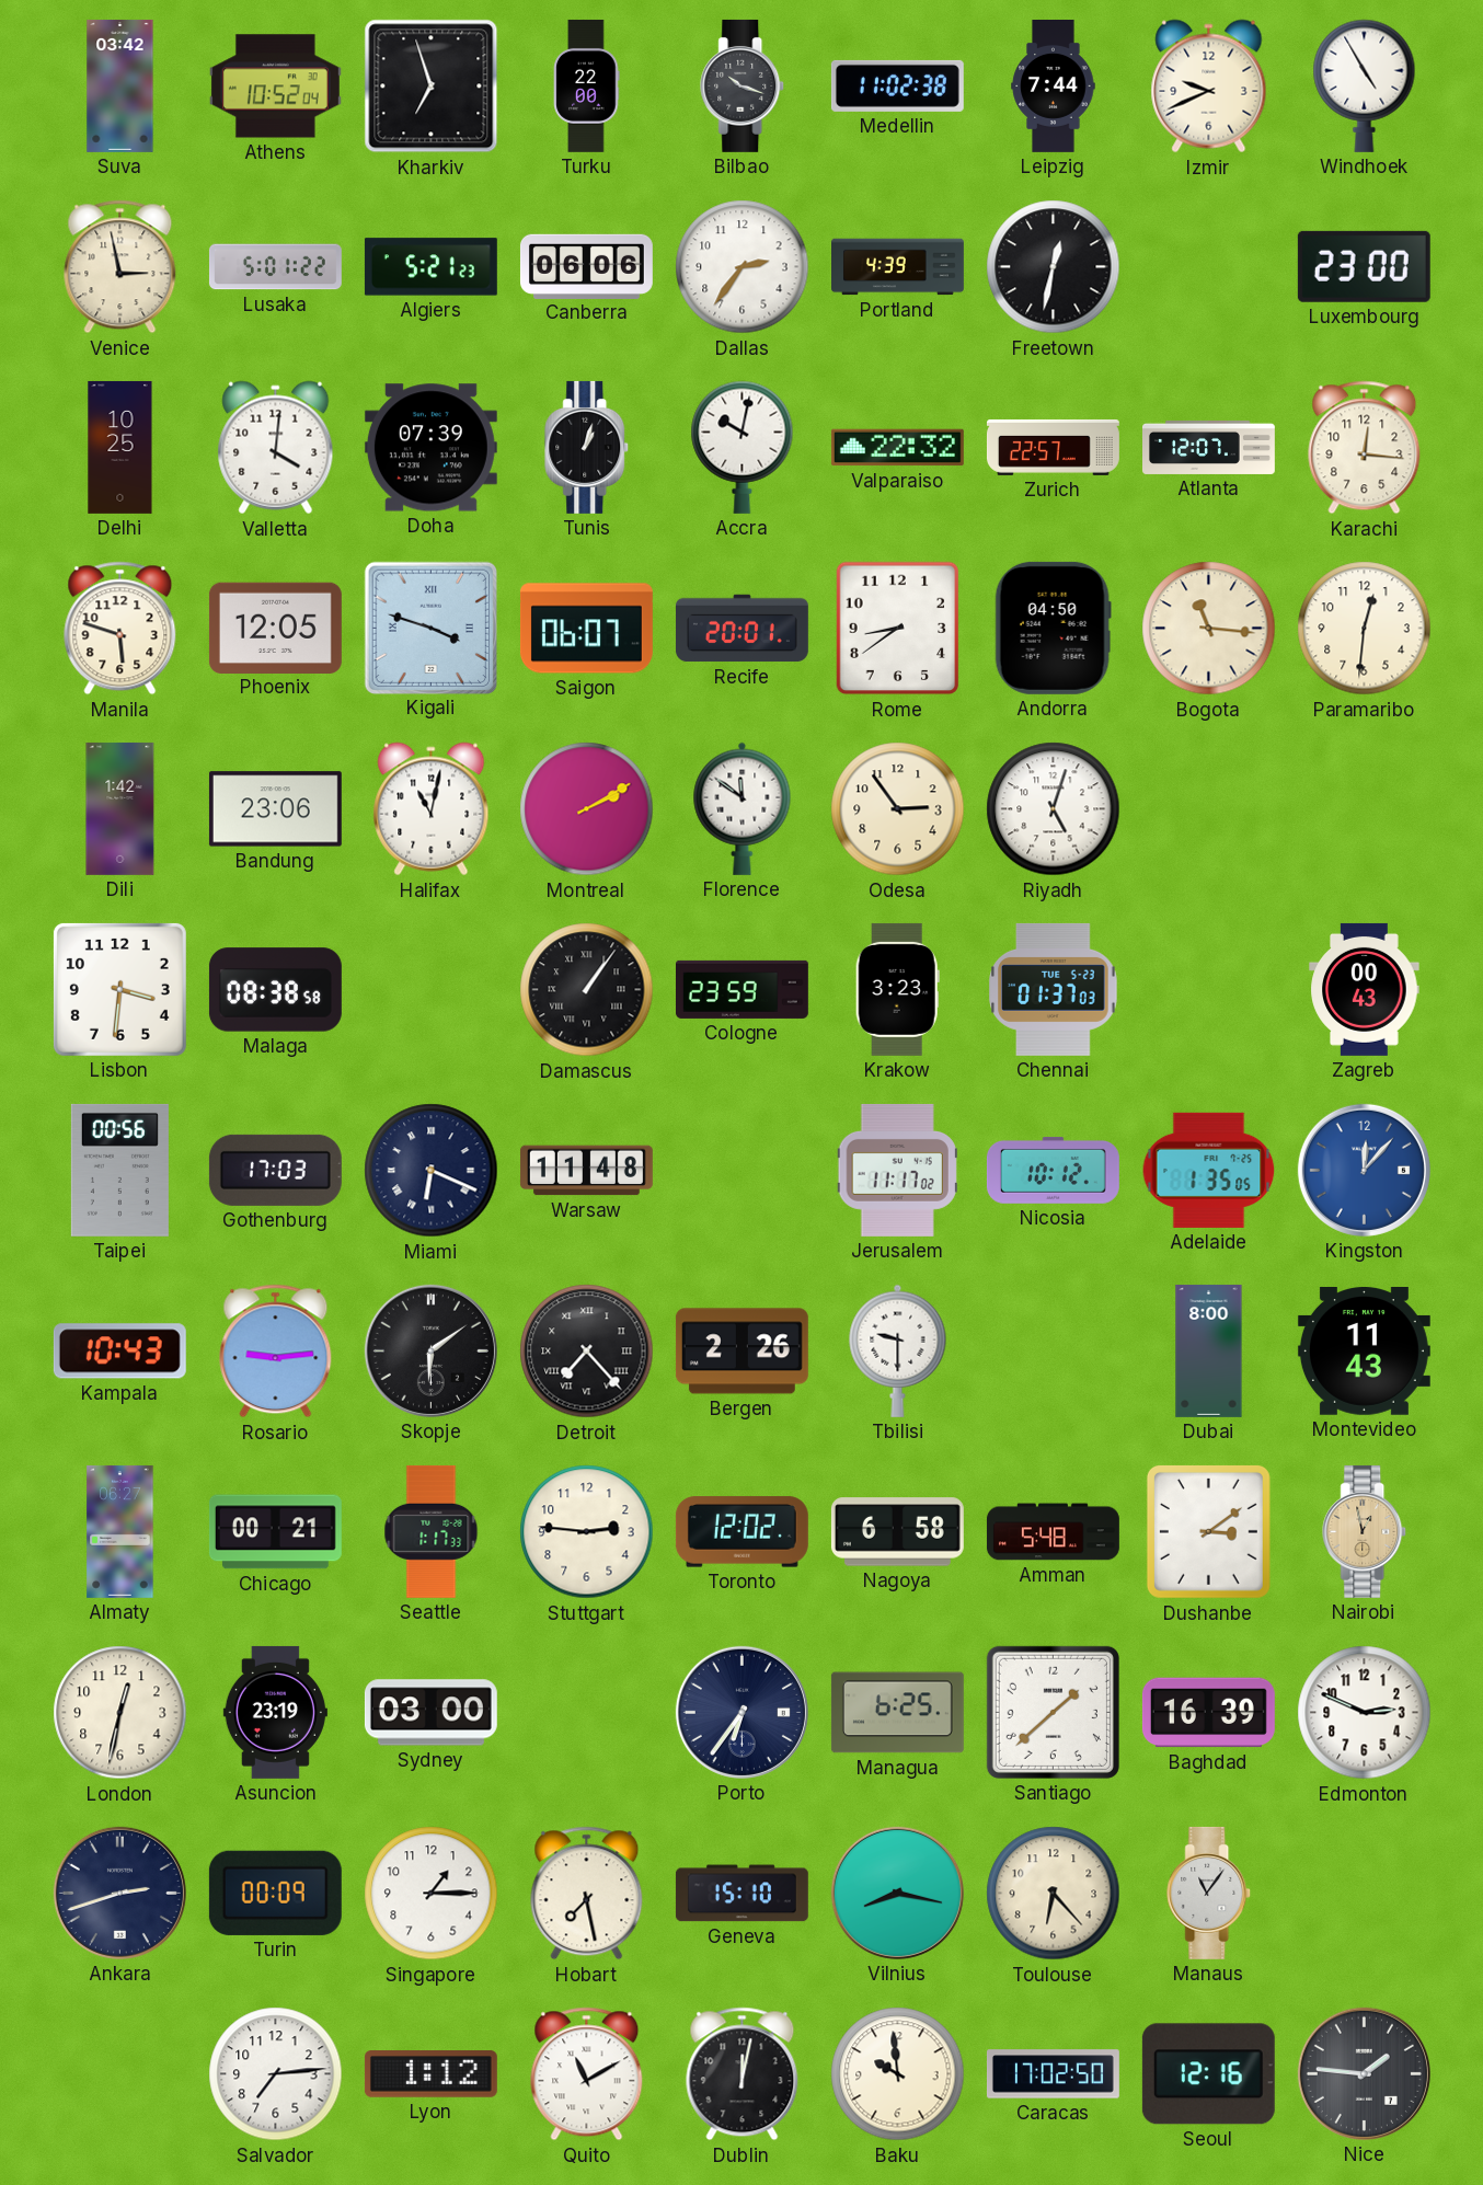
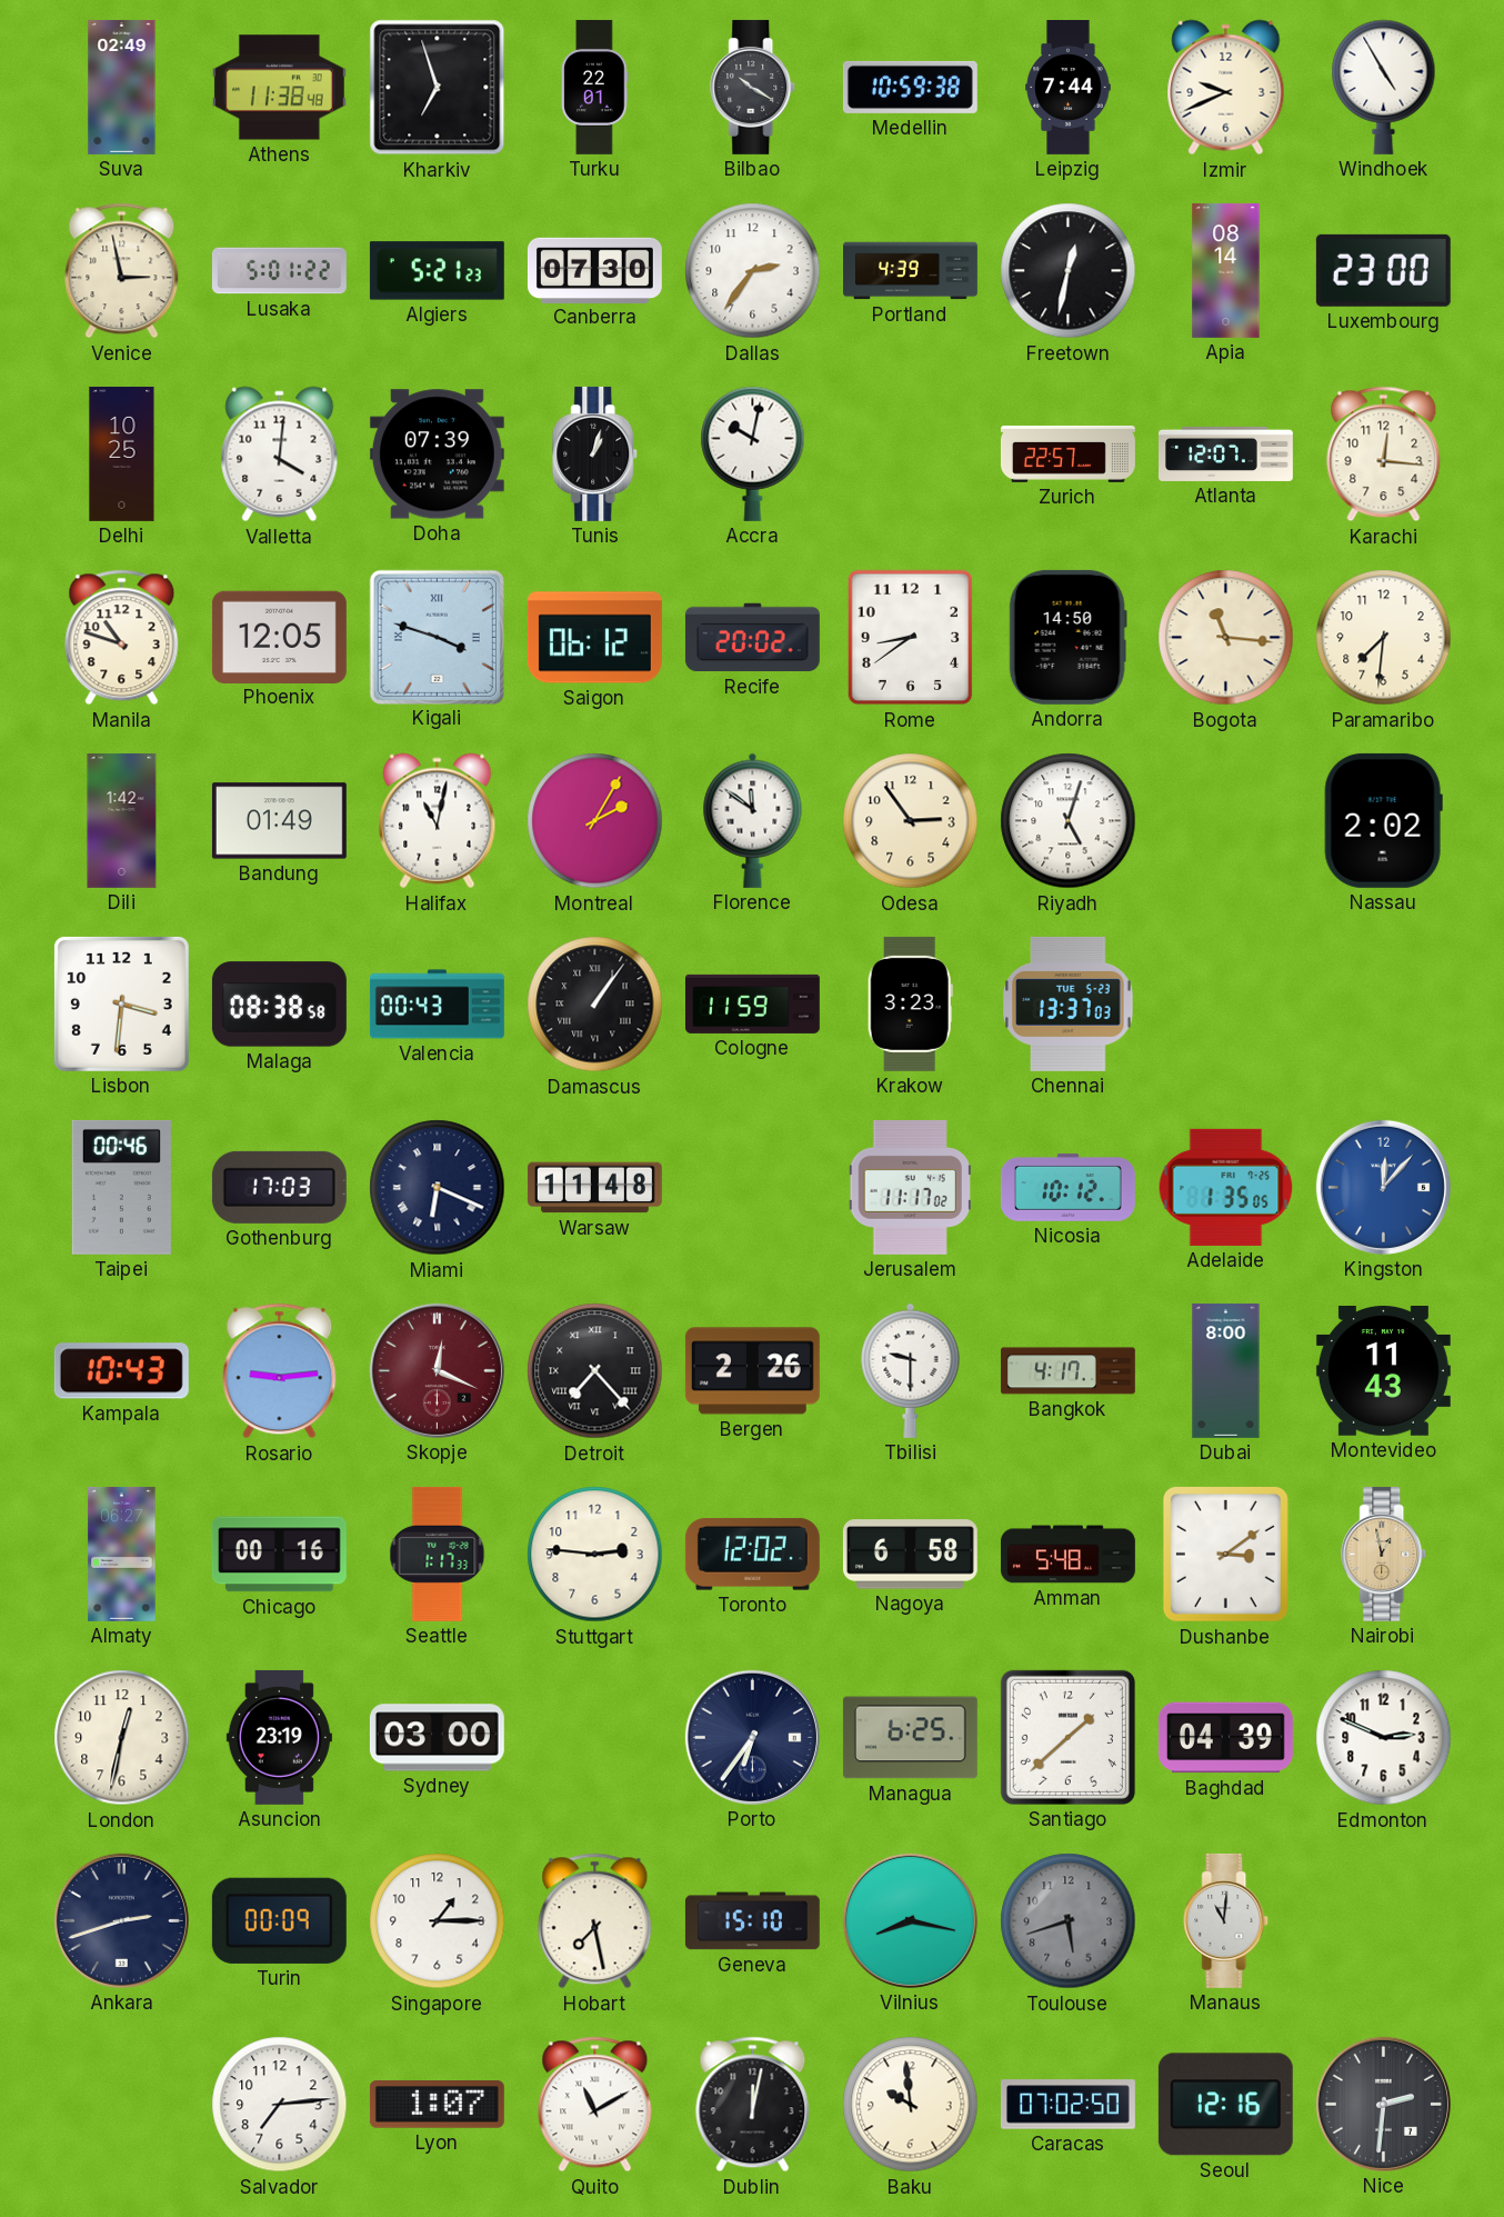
Suva: 03:42 -> 02:49 (122, 87)
Athens: 10:52 -> 11:38 (279, 88)
Turku: 22:00 -> 22:01 (595, 87)
Bilbao: 10:18 -> 10:20 (753, 87)
Medellin: 11:02 -> 10:59 (910, 87)
Canberra: 06:06 -> 07:30 (594, 270)
Apia: none -> 08:14 (1226, 270)
Valparaiso: 22:32 -> none (897, 448)
Manila: 5:48 -> 10:48 (122, 638)
Saigon: 06:07 -> 06:12 (594, 638)
Recife: 20:01 -> 20:02 (752, 638)
Andorra: 04:50 -> 14:50 (1067, 637)
Paramaribo: 12:31 -> 7:31 (1384, 638)
Bandung: 23:06 -> 01:49 (279, 821)
Montreal: 2:10 -> 2:05 (595, 821)
Nassau: none -> 2:02 (1383, 820)
Valencia: none -> 00:43 (437, 1005)
Cologne: 23:59 -> 11:59 (752, 1003)
Chennai: 01:37 -> 13:37 (1069, 1003)
Zagreb: 00:43 -> none (1365, 989)
Taipei: 00:56 -> 00:46 (121, 1187)
Skopje: 6:09 -> 12:19 (437, 1370)
Skopje dial: black -> burgundy (437, 1370)
Bangkok: none -> 4:17 (1067, 1371)
Chicago: 00:21 -> 00:16 (279, 1555)
Baghdad: 16:39 -> 04:39 (1225, 1738)
Toulouse: 6:23 -> 5:42 (1069, 1921)
Toulouse dial: cream -> grey (1069, 1921)
Manaus: 11:06 -> 11:01 (1226, 1920)
Lyon: 1:12 -> 1:07 (437, 2105)
Caracas: 17:02 -> 07:02 (1067, 2105)
Nice: 1:46 -> 2:31 (1383, 2104)
